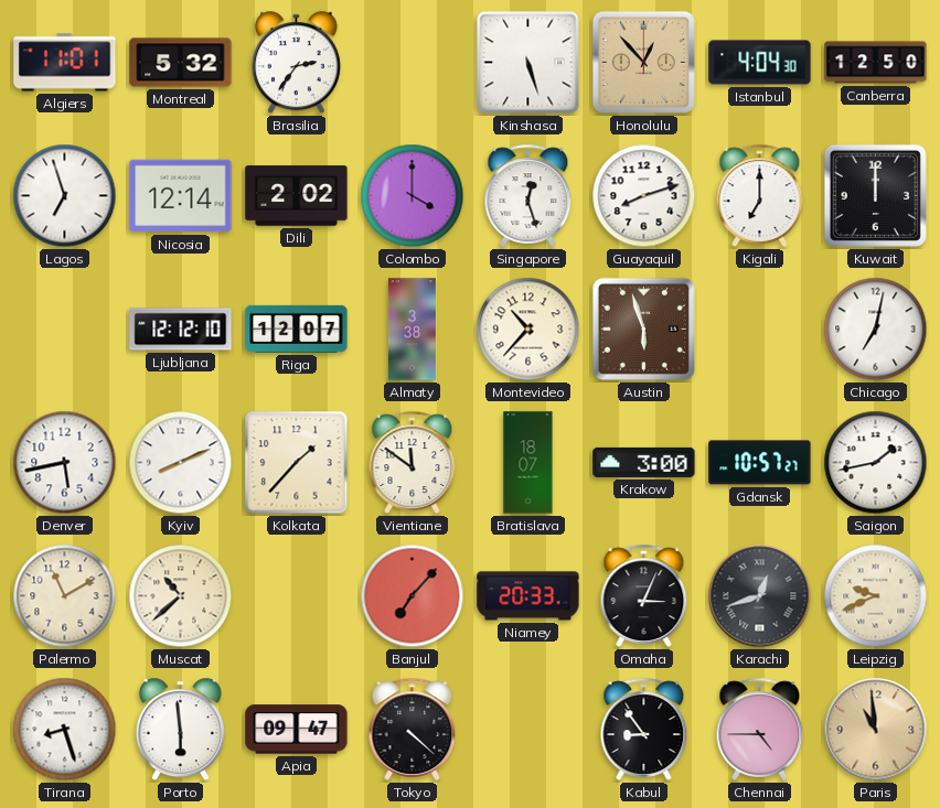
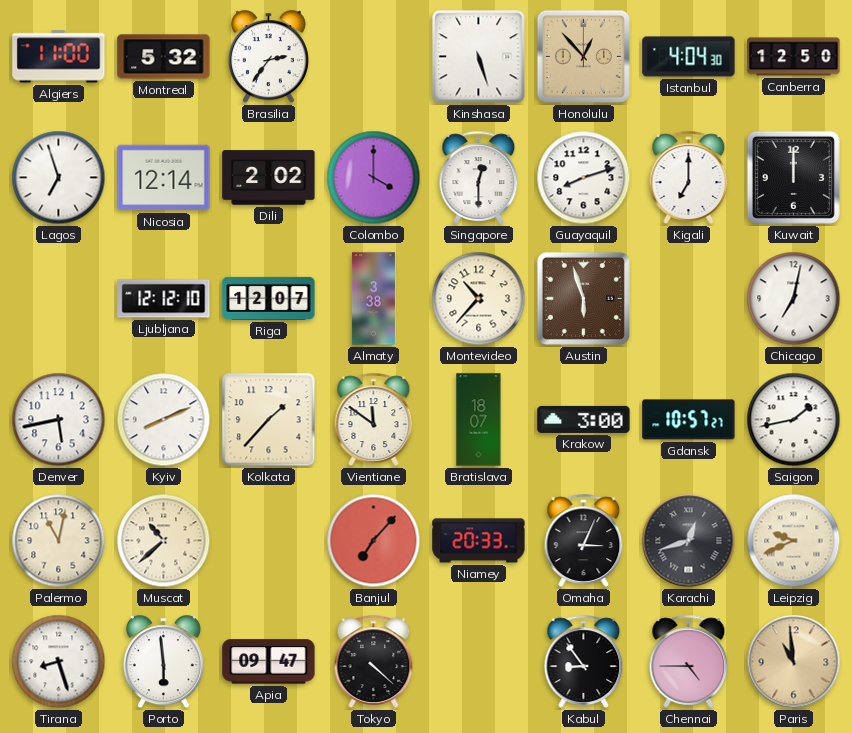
Algiers: 11:01 -> 11:00 (59, 57)
Singapore: 12:27 -> 12:30 (479, 177)
Palermo: 11:10 -> 11:02 (59, 541)
